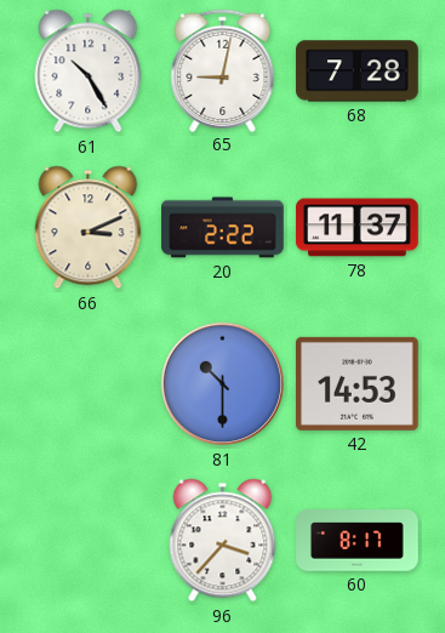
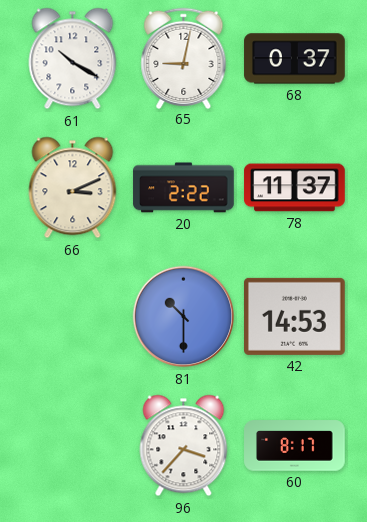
61: 10:25 -> 10:20 (73, 59)
68: 7:28 -> 0:37 (295, 59)
